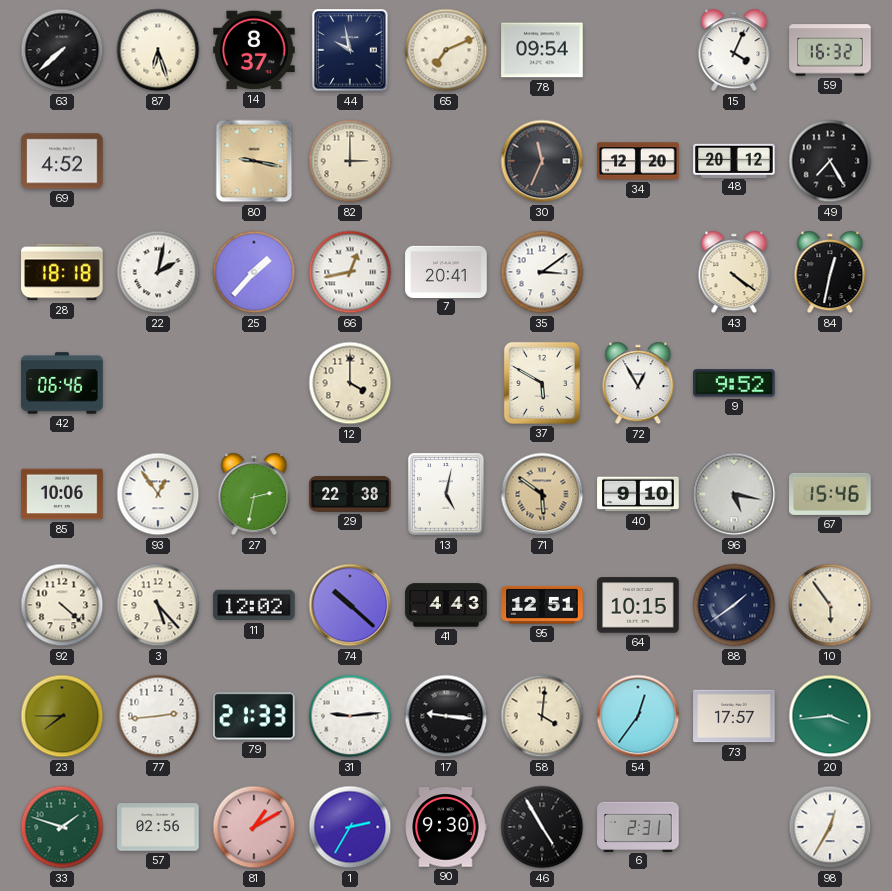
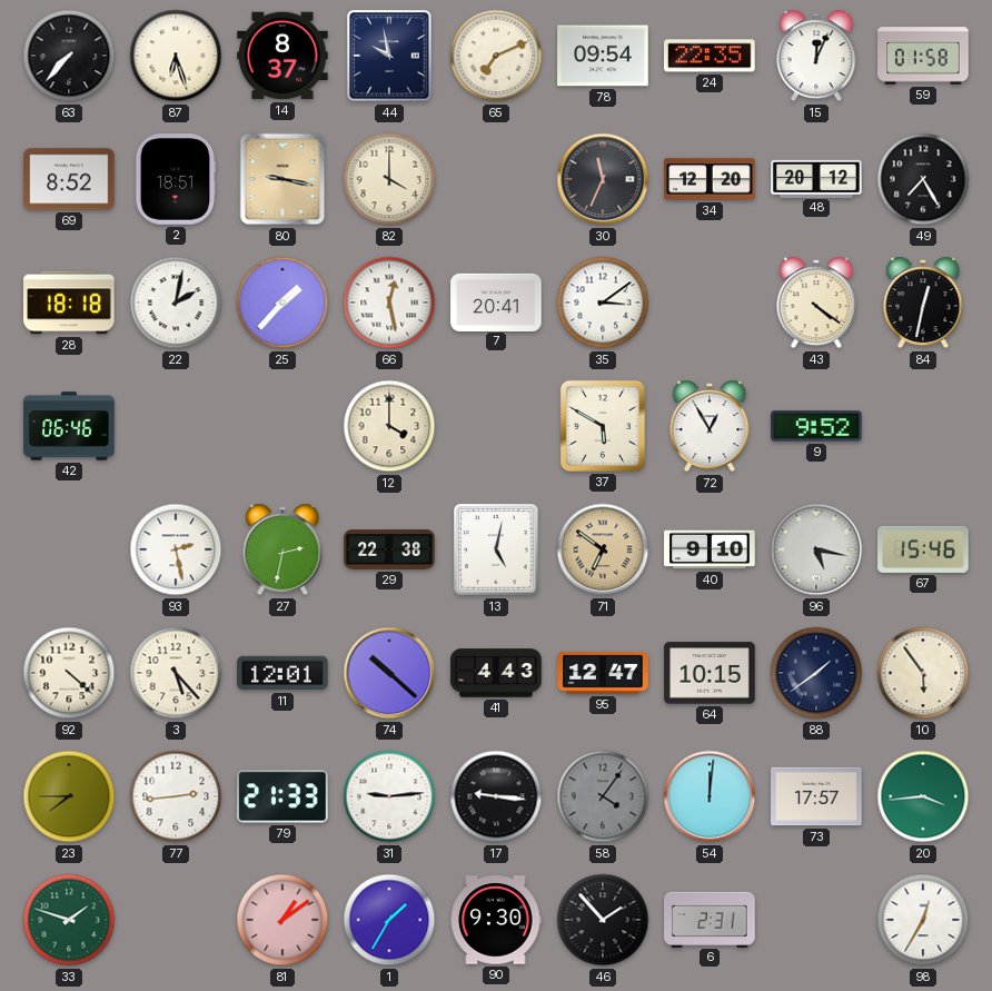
63: 7:38 -> 7:37 (69, 56)
24: none -> 22:35 (710, 56)
15: 4:04 -> 12:04 (816, 56)
59: 16:32 -> 01:58 (923, 56)
69: 4:52 -> 8:52 (69, 179)
2: none -> 18:51 (176, 179)
82: 3:00 -> 4:00 (389, 179)
66: 12:43 -> 12:28 (389, 303)
85: 10:06 -> none (62, 494)
93: 12:54 -> 2:28 (176, 549)
71: 5:51 -> 6:51 (603, 549)
11: 12:02 -> 12:01 (282, 673)
95: 12:51 -> 12:47 (603, 673)
58: 4:01 -> 4:06 (603, 796)
58 dial: cream -> grey (603, 796)
54: 12:36 -> 12:01 (710, 796)
57: 02:56 -> none (158, 827)
81: 1:10 -> 1:09 (282, 920)
1: 2:35 -> 1:35 (389, 920)
46: 4:55 -> 1:53 (603, 920)
